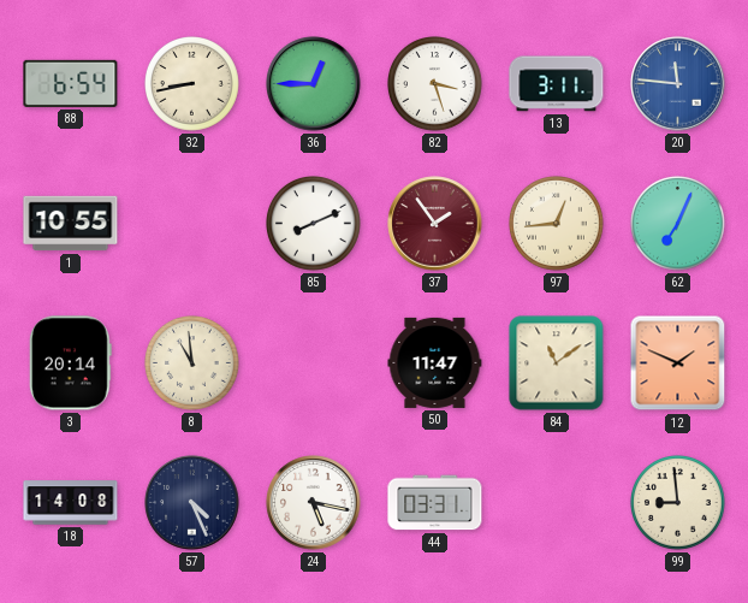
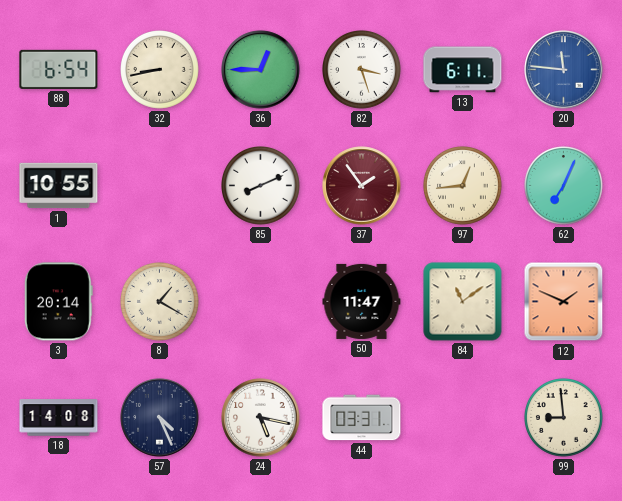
13: 3:11 -> 6:11 (463, 70)
8: 10:59 -> 1:20 (160, 302)
